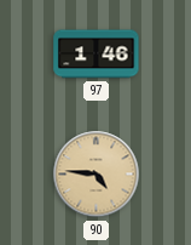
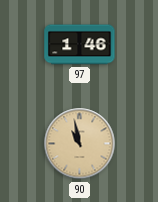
90: 4:46 -> 10:58 (80, 144)
